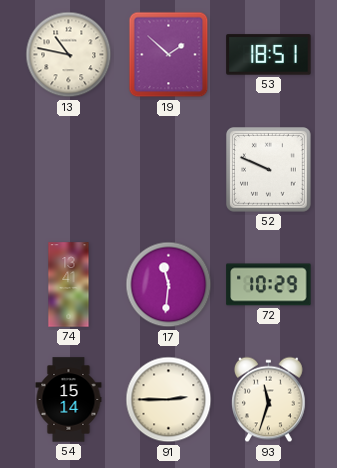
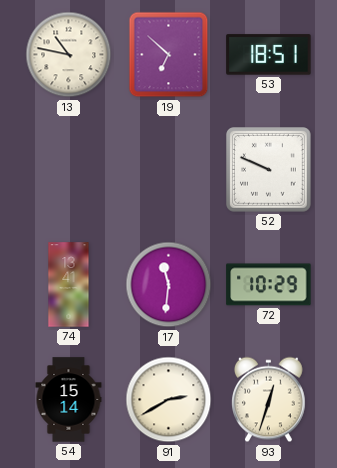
19: 1:52 -> 6:52 (169, 55)
91: 2:45 -> 2:40 (169, 400)
93: 11:33 -> 12:33 (269, 400)
